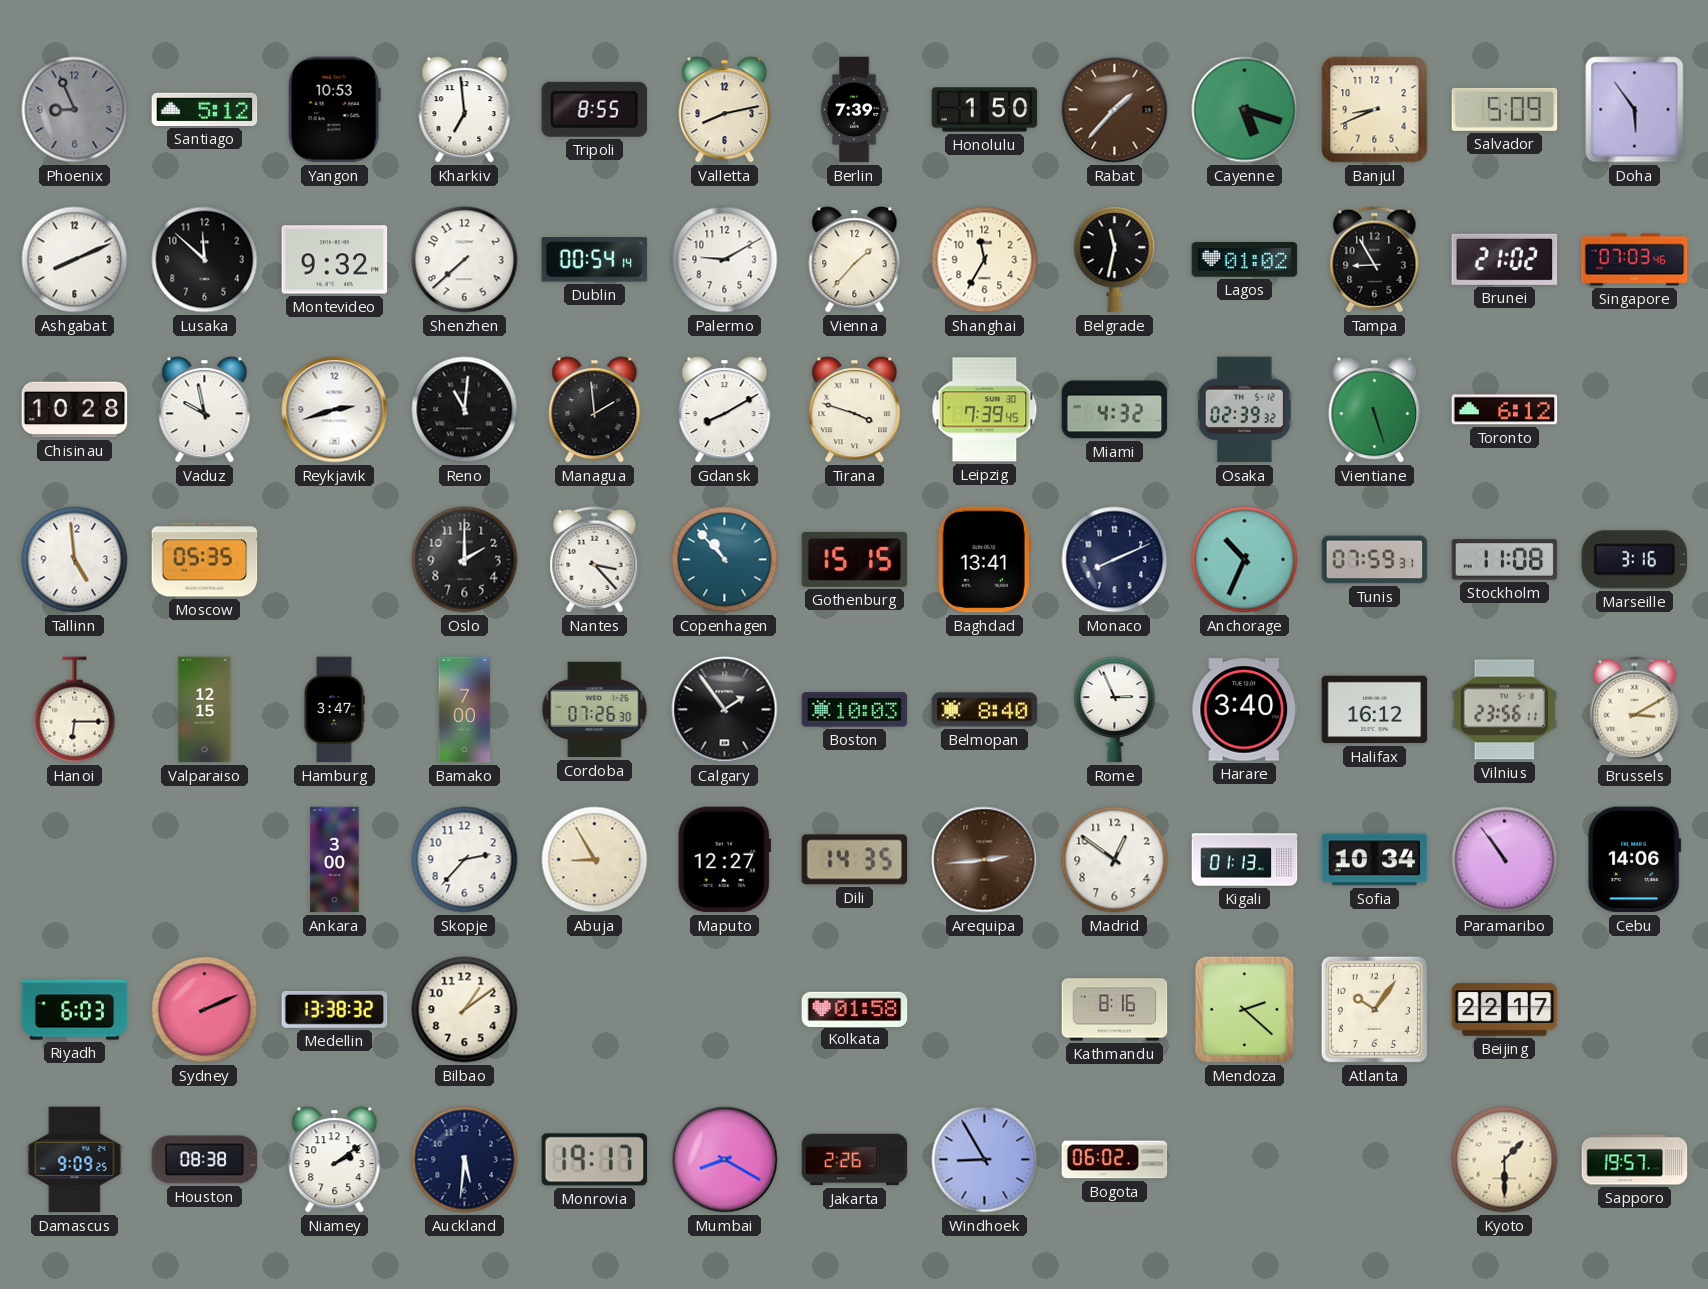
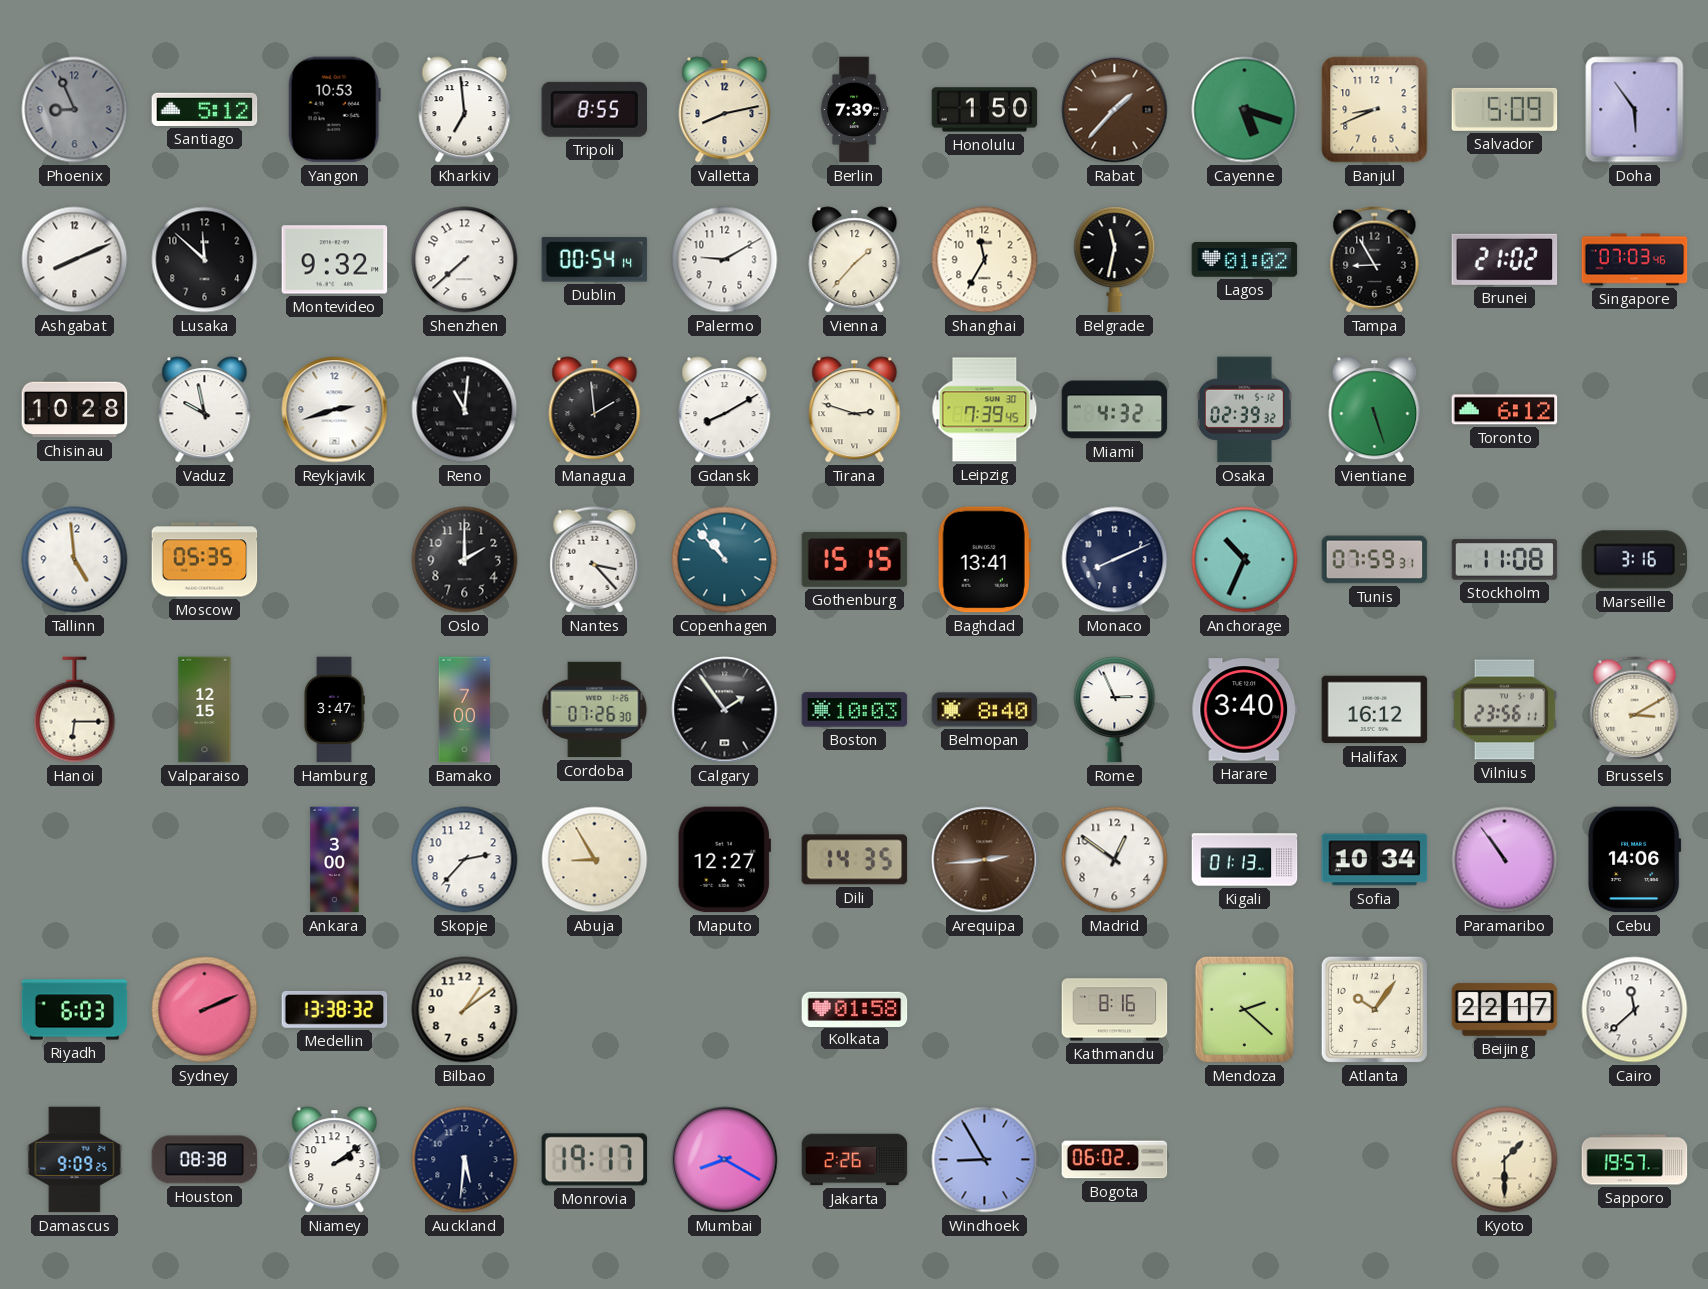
Tirana: 3:48 -> 2:48 (855, 410)
Cairo: none -> 11:38 (1635, 1010)
